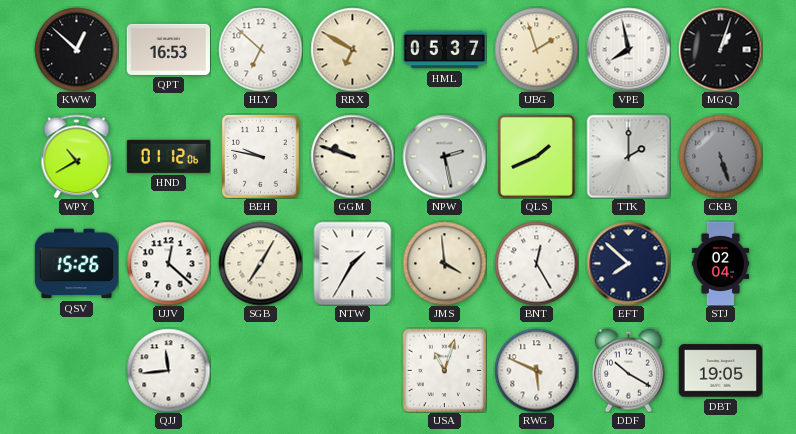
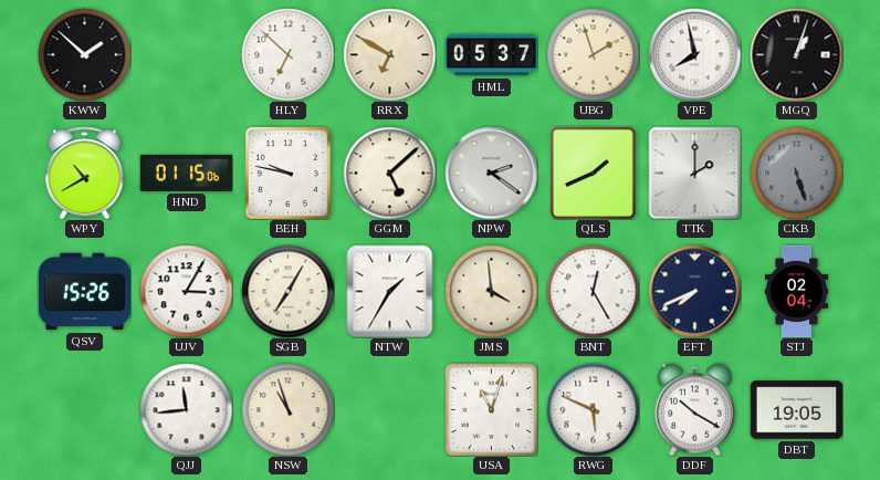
KWW: 12:52 -> 1:52 (84, 54)
QPT: 16:53 -> none (168, 49)
HND: 01:12 -> 01:15 (186, 173)
GGM: 9:48 -> 5:08 (389, 173)
NPW: 2:28 -> 2:21 (491, 173)
UJV: 12:22 -> 3:05 (186, 291)
EFT: 7:52 -> 7:41 (694, 291)
NSW: none -> 10:57 (287, 409)
